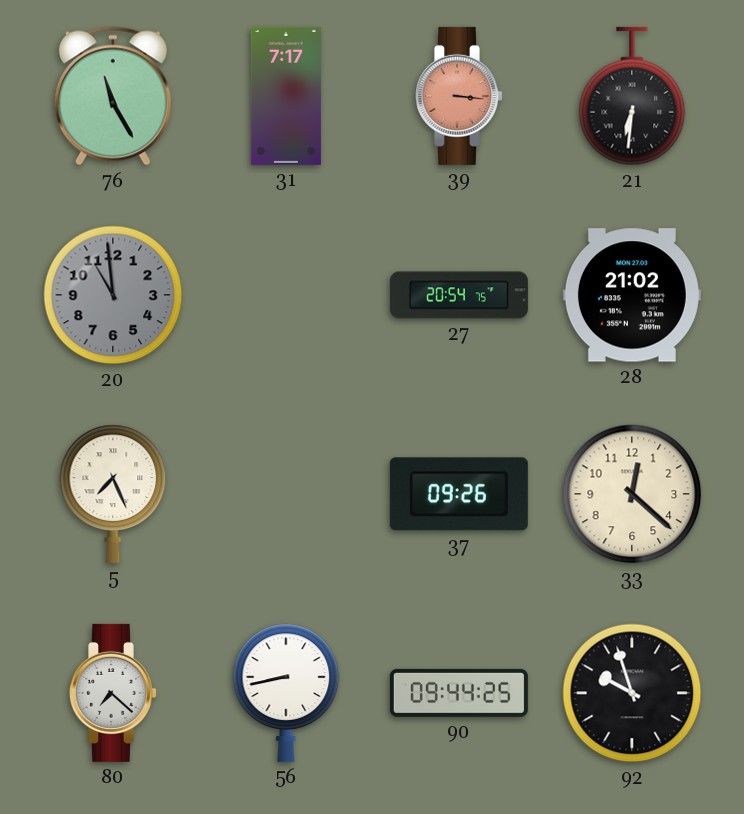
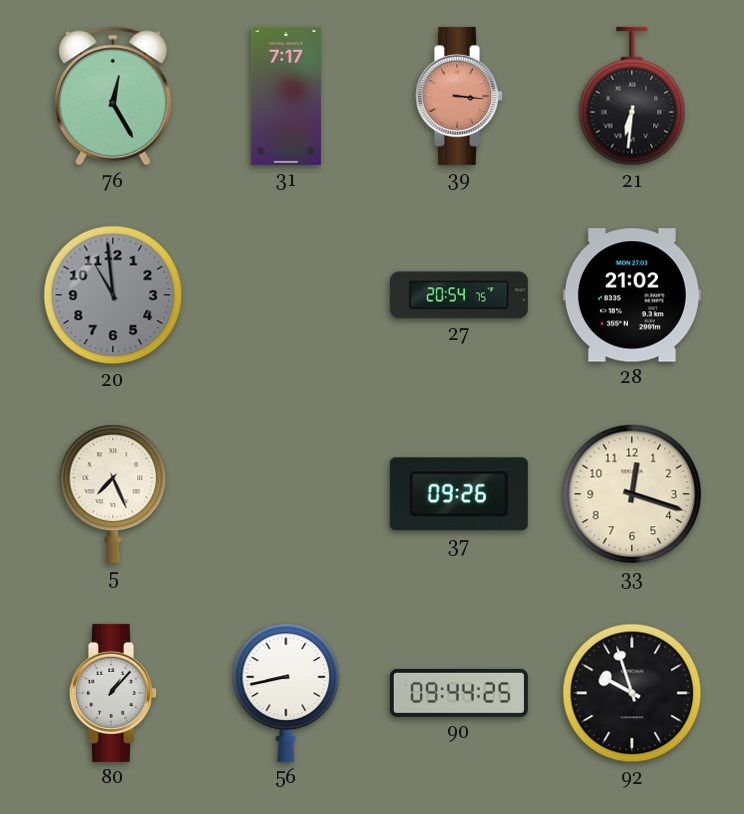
76: 11:25 -> 12:25 (113, 96)
33: 12:22 -> 12:18 (632, 494)
80: 7:22 -> 1:07 (114, 693)
